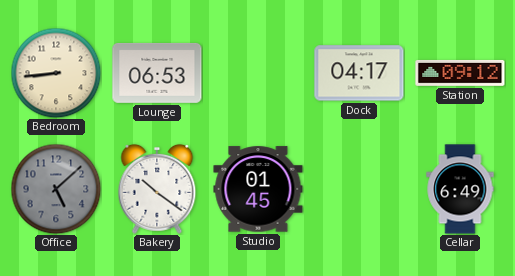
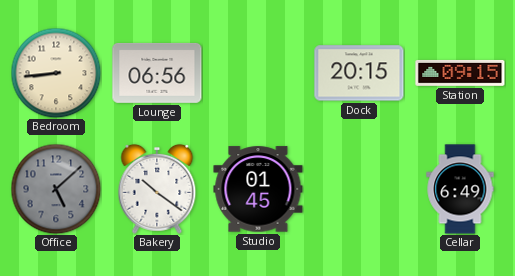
Lounge: 06:53 -> 06:56 (157, 73)
Dock: 04:17 -> 20:15 (359, 73)
Station: 09:12 -> 09:15 (460, 73)
